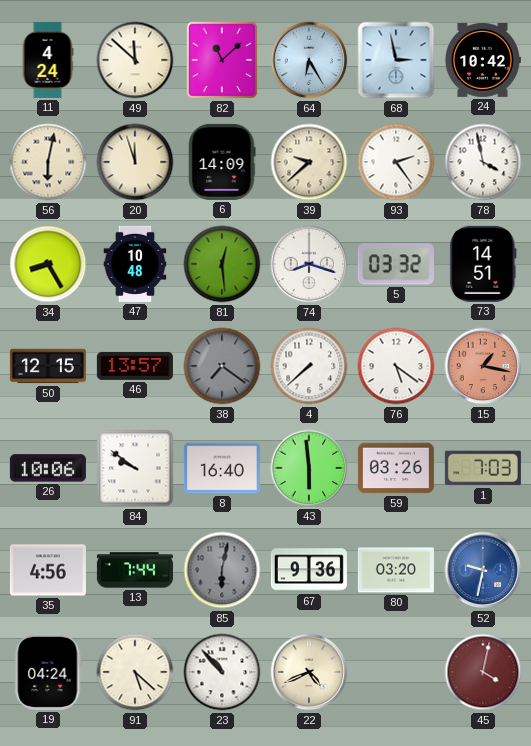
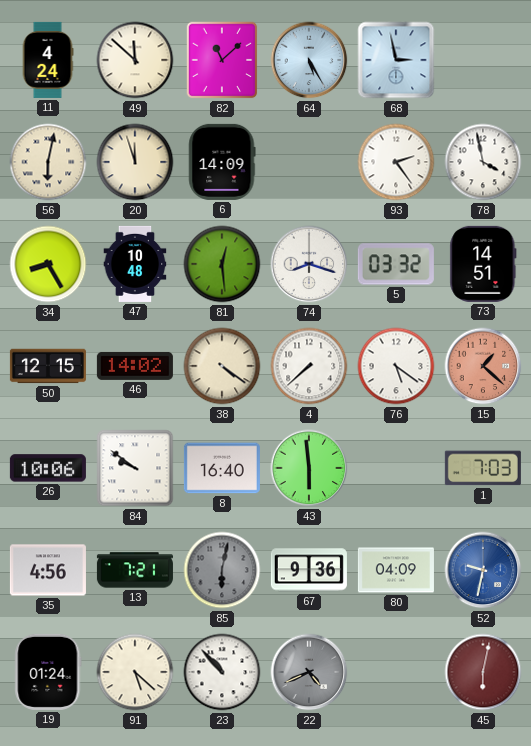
64: 6:25 -> 5:25 (309, 60)
24: 10:42 -> none (482, 60)
39: 9:38 -> none (309, 162)
46: 13:57 -> 14:02 (135, 366)
38: 7:21 -> 4:21 (222, 366)
38 dial: grey -> cream (222, 366)
15: 1:17 -> 1:22 (483, 366)
59: 03:26 -> none (396, 468)
13: 7:44 -> 7:21 (135, 570)
80: 03:20 -> 04:09 (396, 570)
19: 04:24 -> 01:24 (48, 672)
22 dial: cream -> grey (309, 672)
45: 4:02 -> 6:02 (483, 672)
